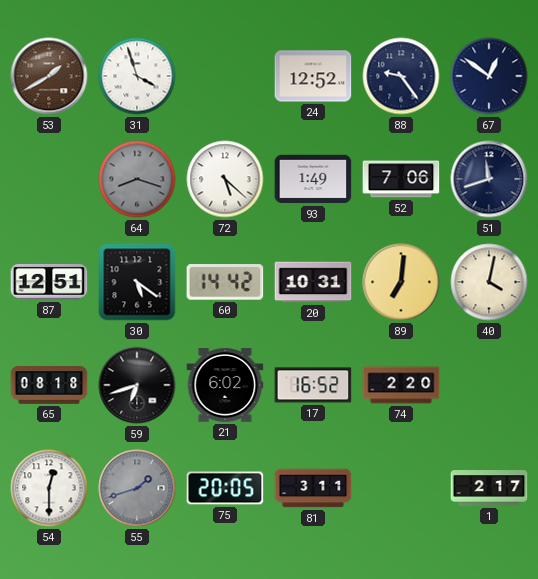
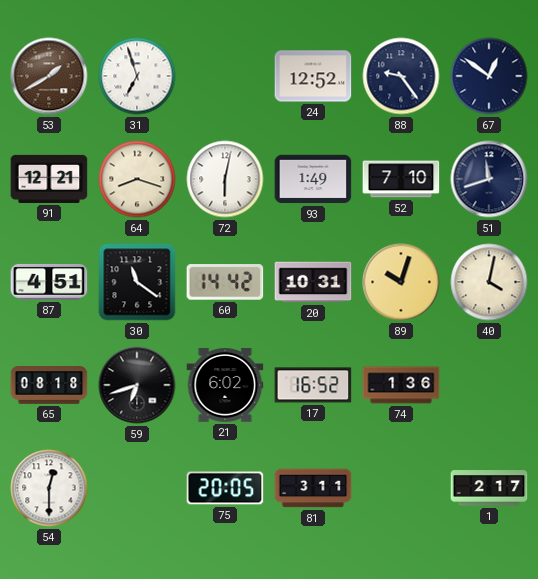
31: 3:57 -> 6:57 (137, 76)
91: none -> 12:21 (49, 179)
64 dial: grey -> cream (137, 179)
72: 5:22 -> 6:02 (225, 179)
52: 7:06 -> 7:10 (401, 179)
87: 12:51 -> 4:51 (49, 282)
30: 5:21 -> 11:21 (137, 282)
89: 7:01 -> 10:03 (401, 282)
74: 2:20 -> 1:36 (401, 385)
55: 1:42 -> none (137, 488)
